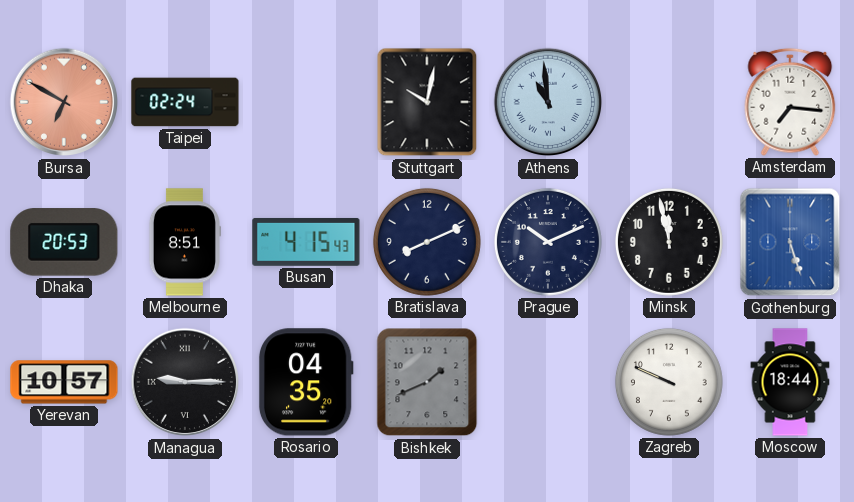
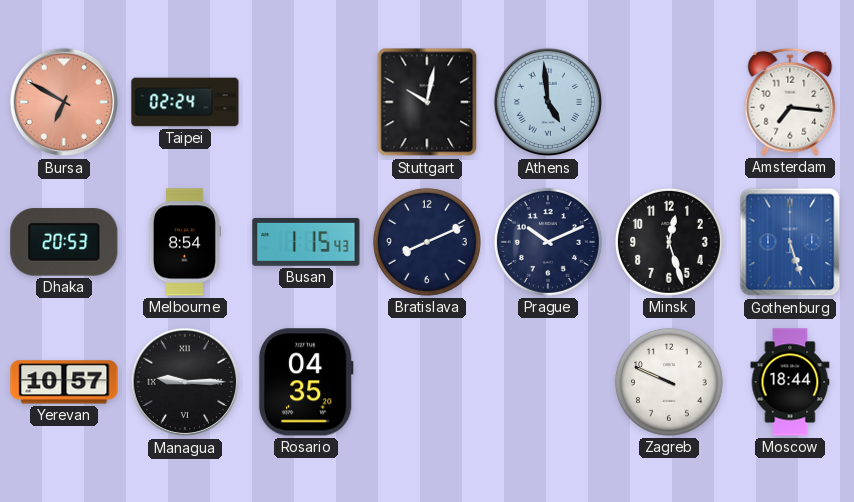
Athens: 10:59 -> 4:59 (548, 102)
Melbourne: 8:51 -> 8:54 (184, 242)
Busan: 4:15 -> 1:15 (306, 242)
Minsk: 11:58 -> 12:27 (669, 242)
Bishkek: 1:41 -> none (427, 382)
